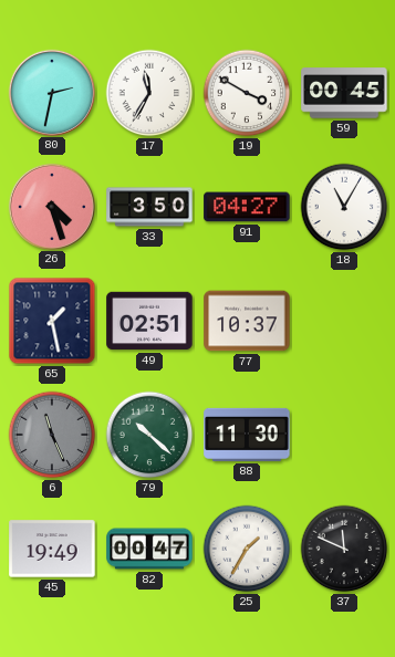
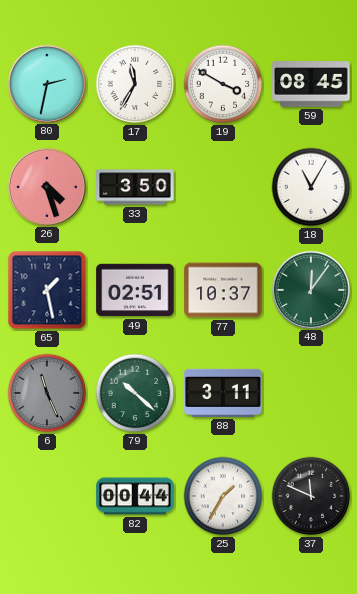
59: 00:45 -> 08:45 (311, 84)
91: 04:27 -> none (247, 207)
48: none -> 12:06 (310, 289)
88: 11:30 -> 3:11 (223, 393)
45: 19:49 -> none (52, 549)
82: 00:47 -> 00:44 (135, 496)
